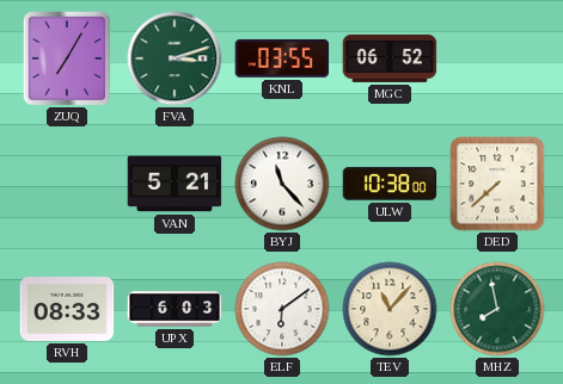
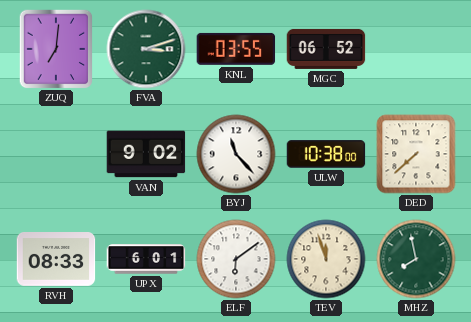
ZUQ: 7:05 -> 7:01 (56, 49)
VAN: 5:21 -> 9:02 (146, 154)
UPX: 6:03 -> 6:01 (146, 259)
TEV: 11:07 -> 11:57 (326, 259)
